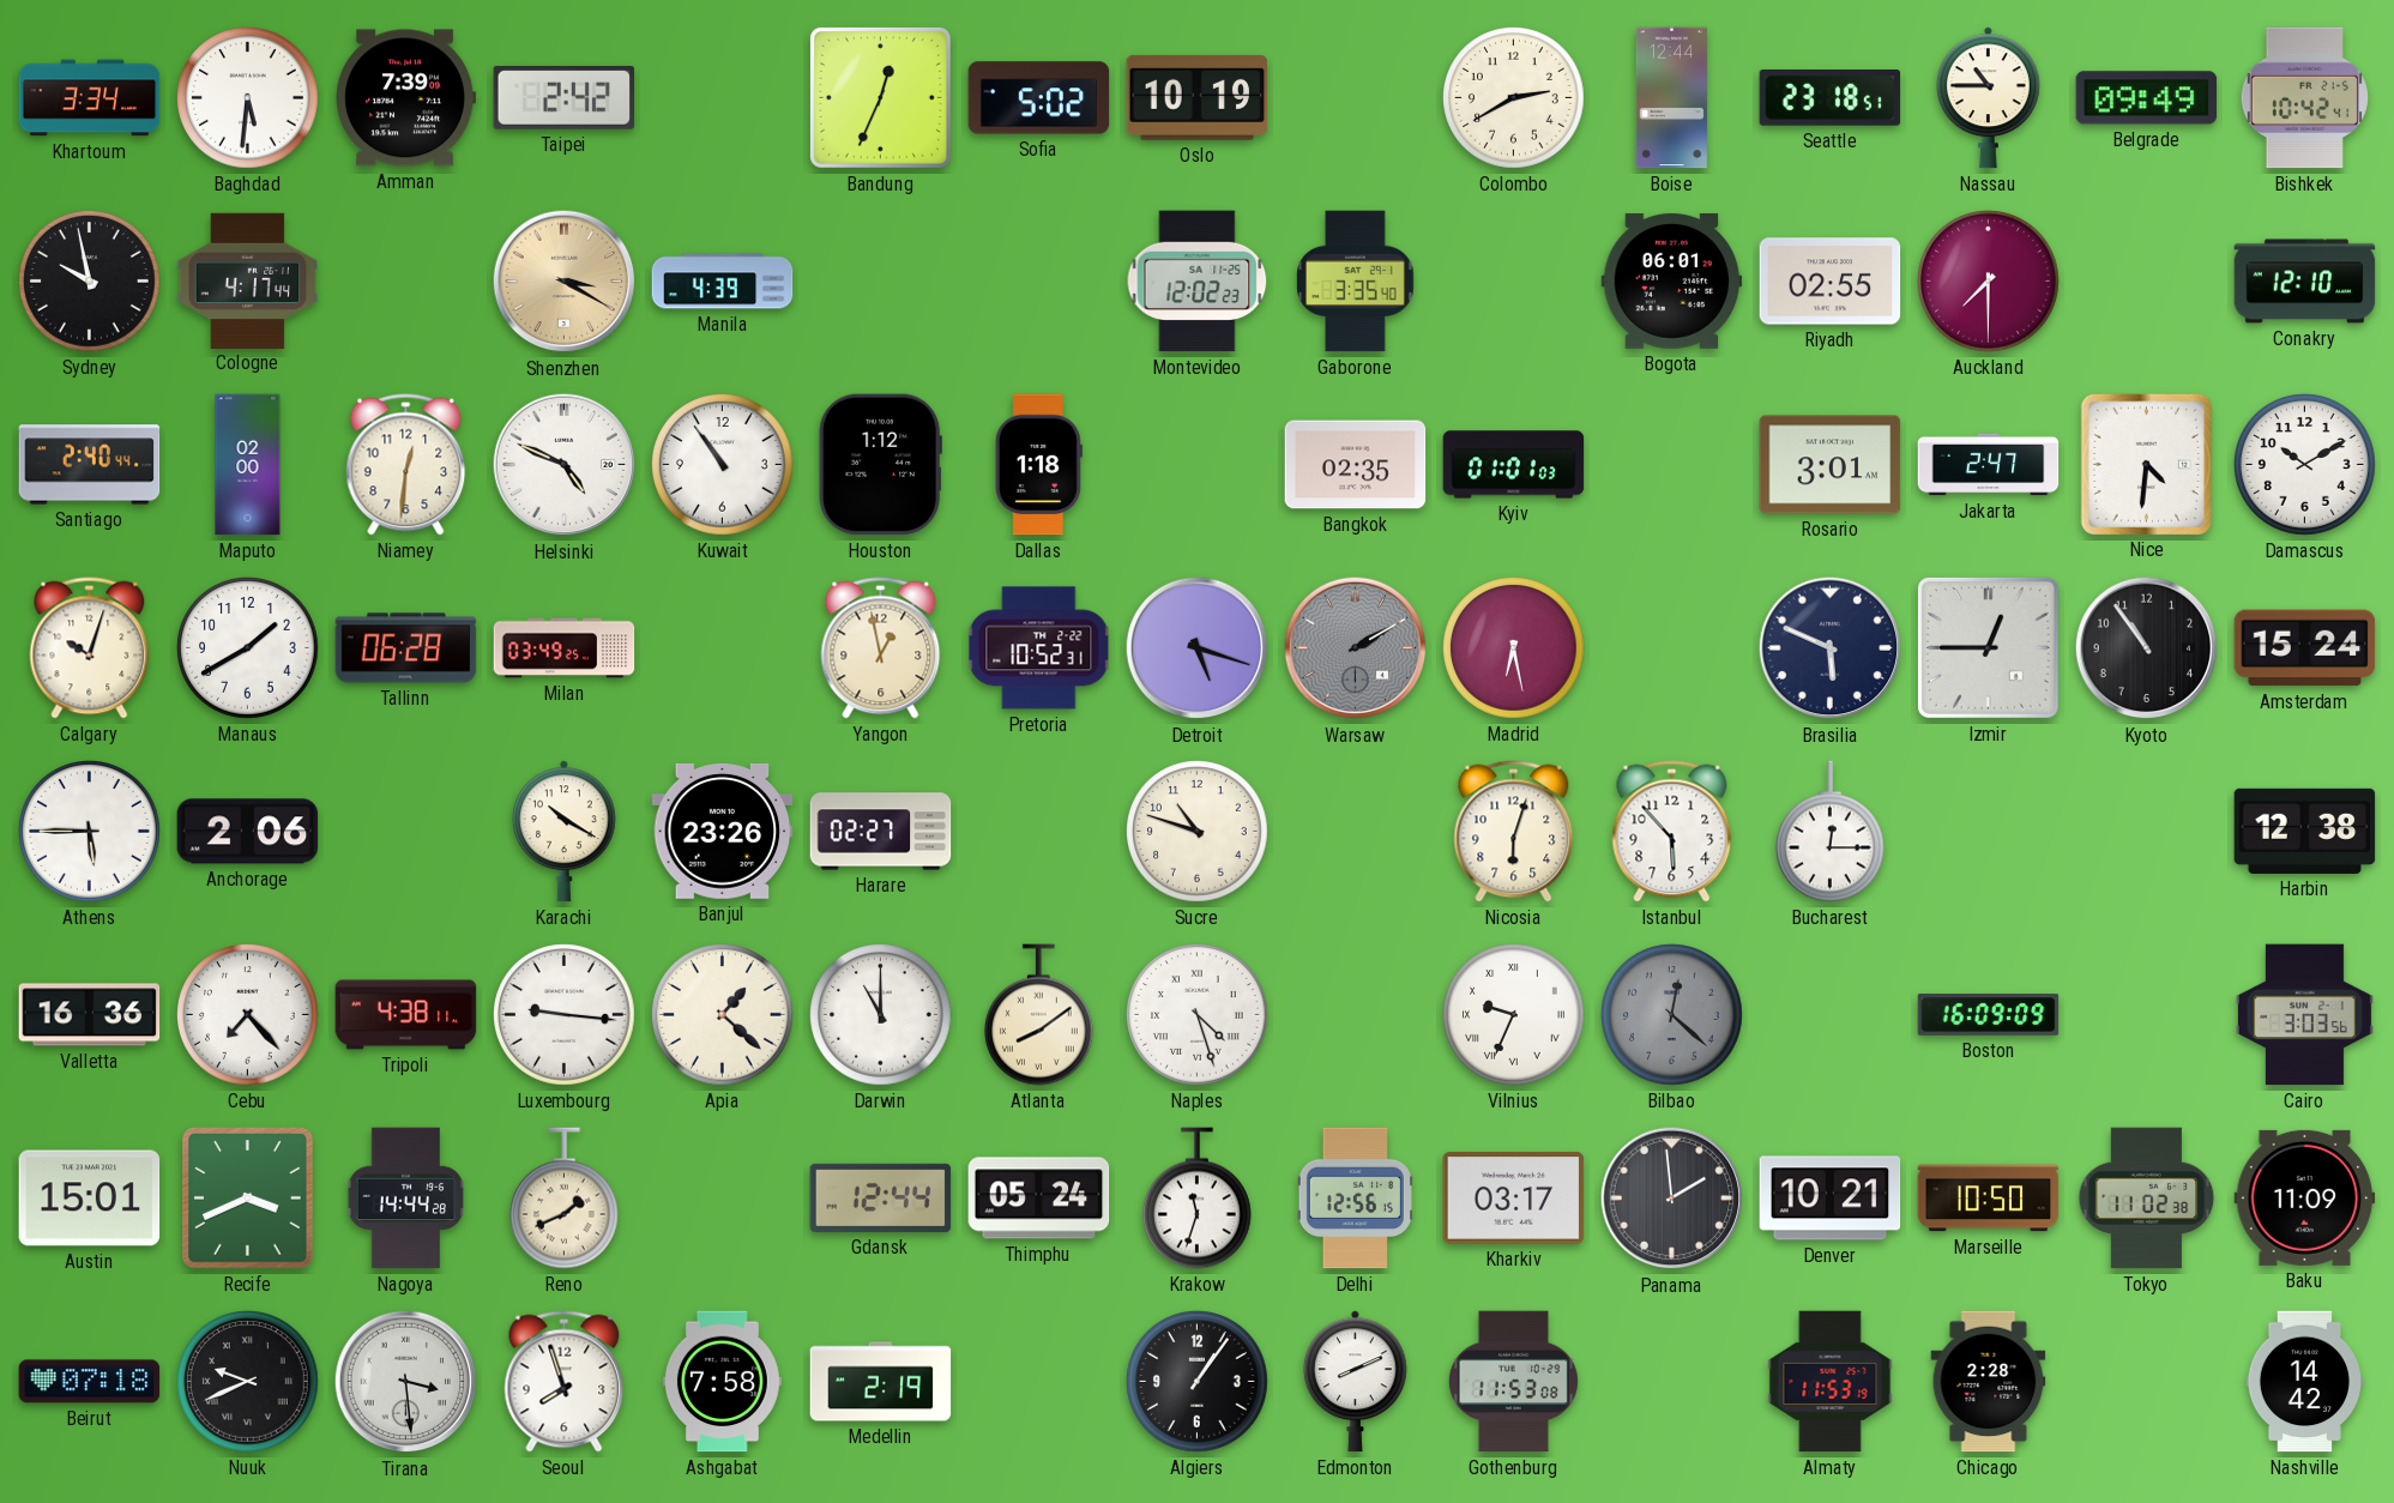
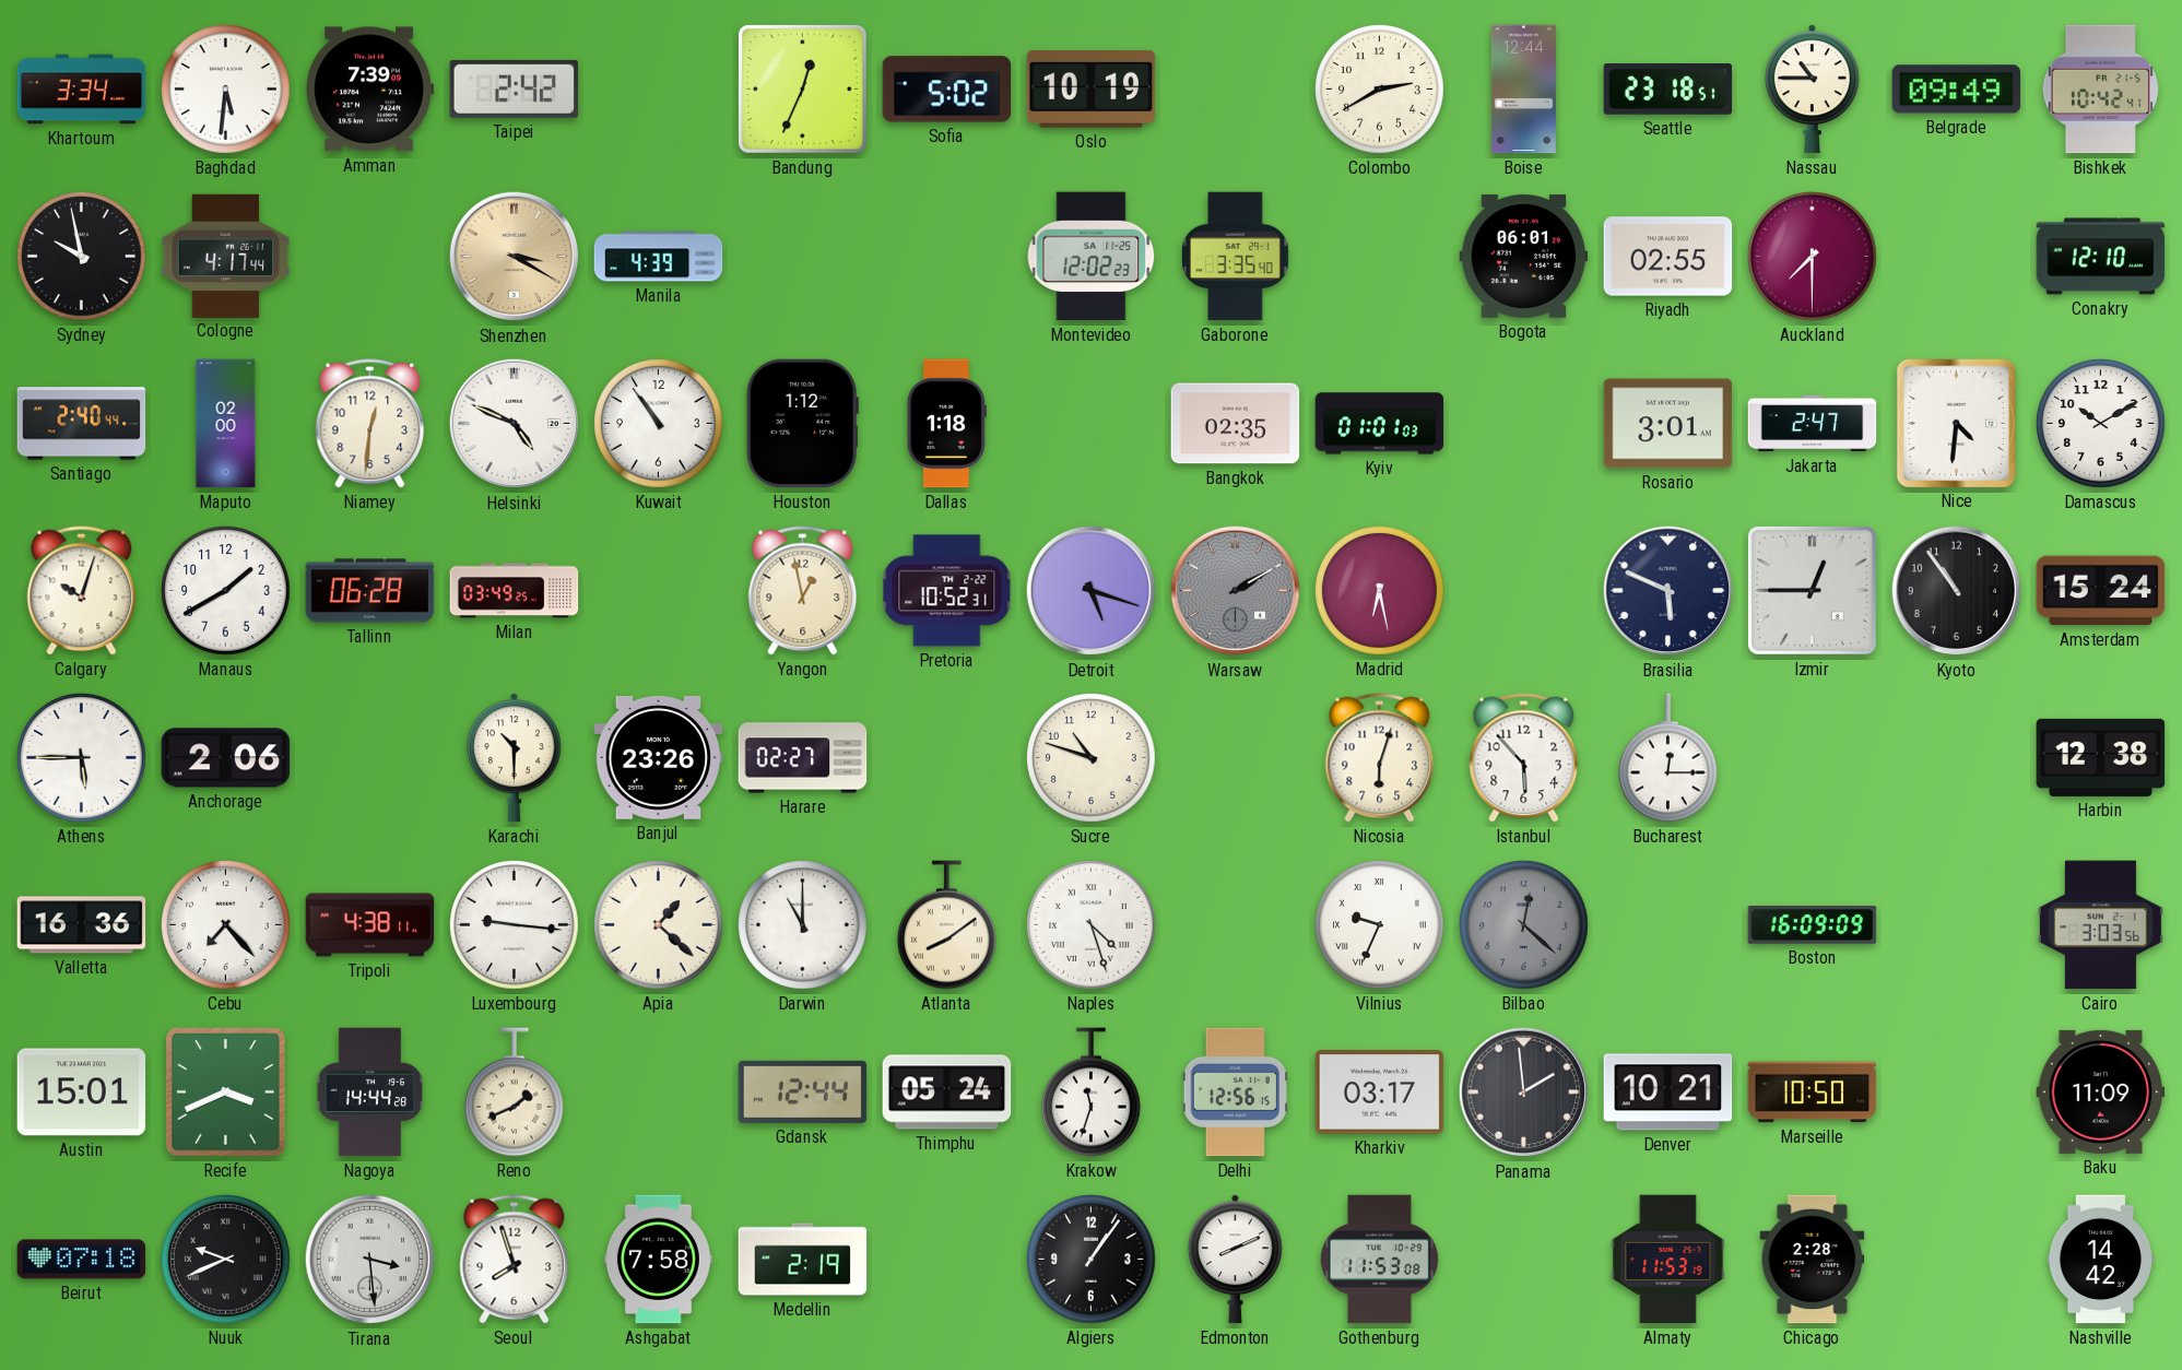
Karachi: 10:20 -> 10:30 (514, 758)
Tokyo: 11:02 -> none (2147, 1199)
